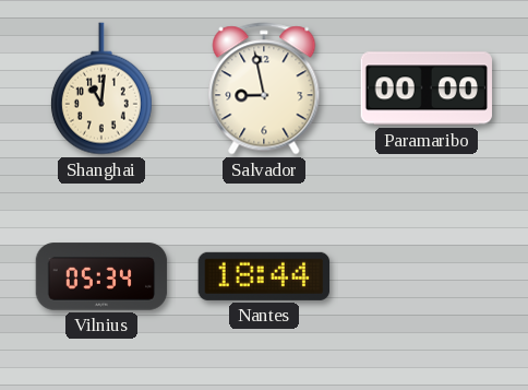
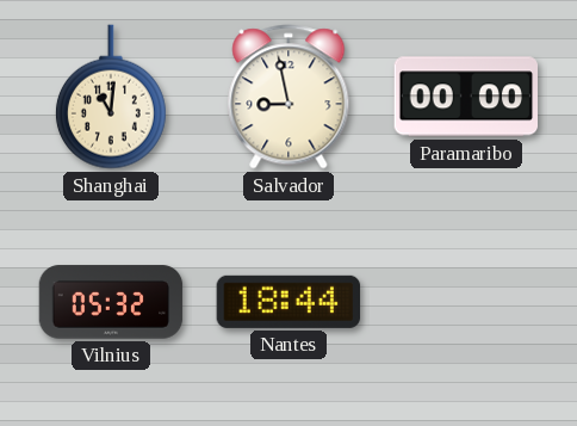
Vilnius: 05:34 -> 05:32 (111, 302)
